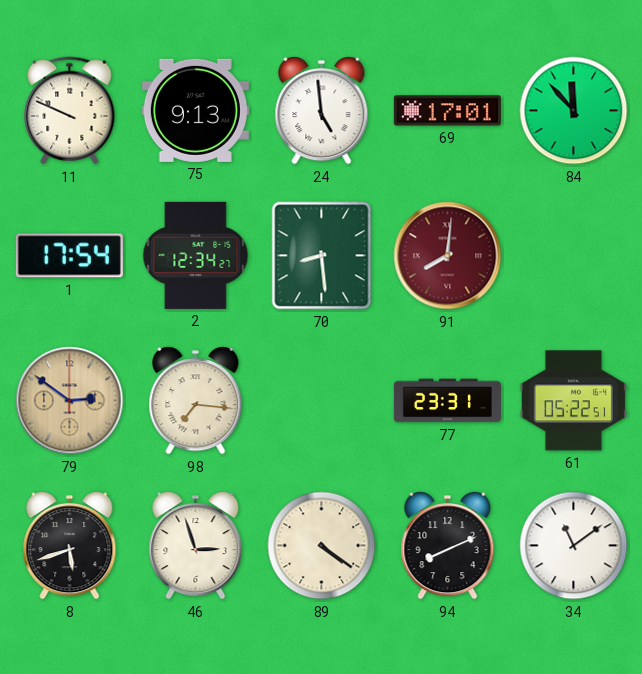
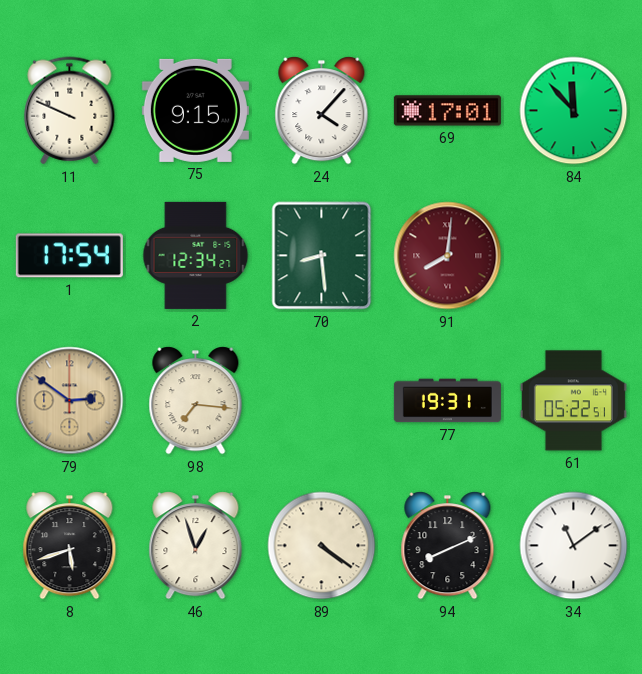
75: 9:13 -> 9:15 (195, 110)
24: 4:59 -> 4:07 (322, 111)
77: 23:31 -> 19:31 (447, 401)
46: 2:57 -> 12:57 (196, 546)
